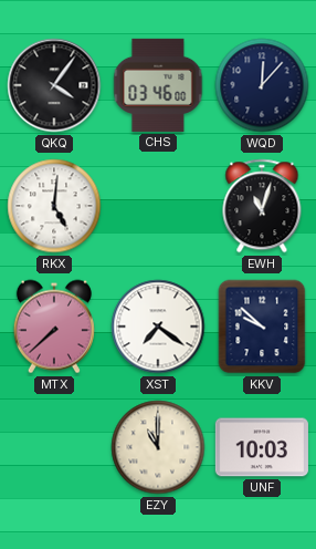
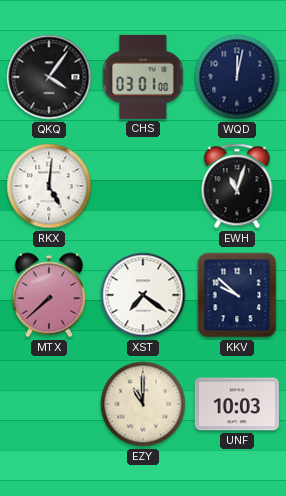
CHS: 03:46 -> 03:01 (143, 77)
WQD: 12:07 -> 12:02 (237, 77)
